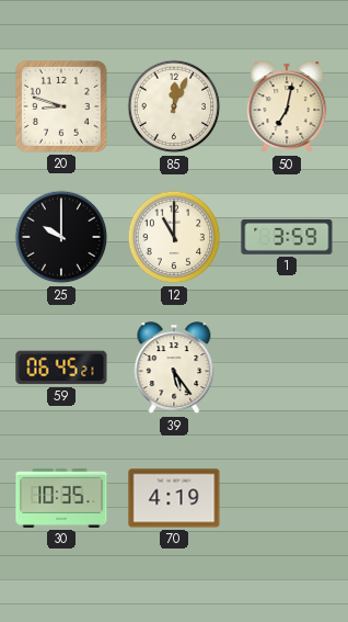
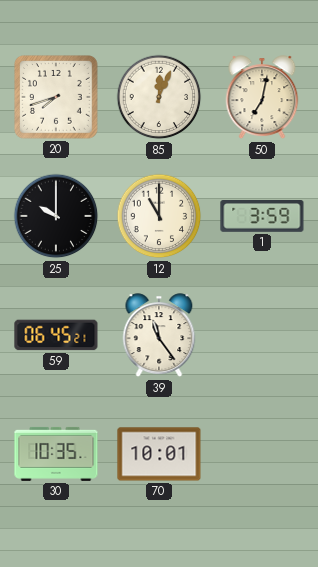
20: 8:48 -> 7:42 (57, 98)
39: 5:24 -> 11:24 (159, 336)
70: 4:19 -> 10:01 (159, 454)
